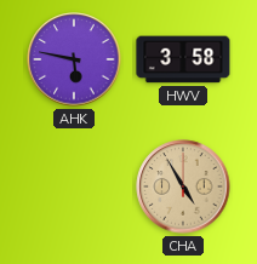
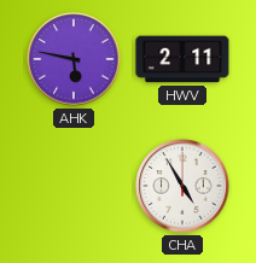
HWV: 3:58 -> 2:11 (182, 59)
CHA dial: champagne -> white (182, 186)
